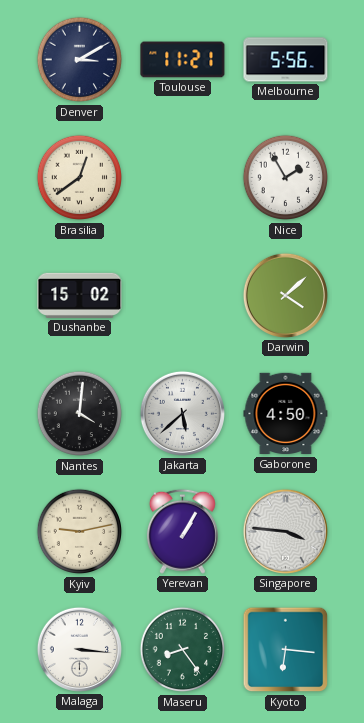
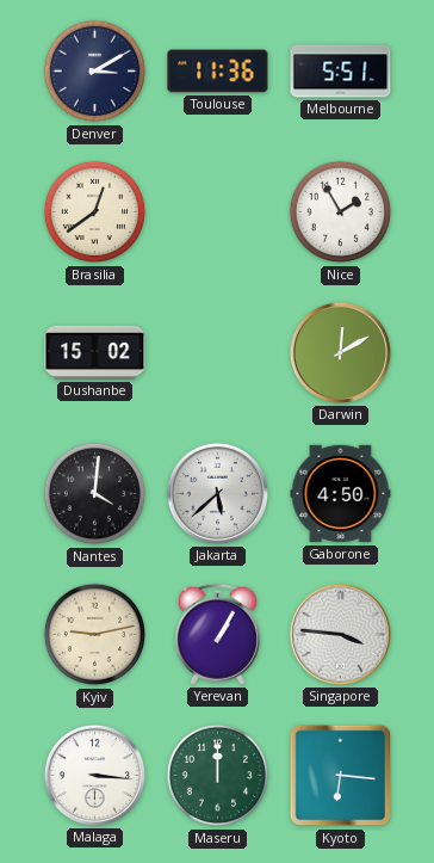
Toulouse: 11:21 -> 11:36 (218, 72)
Melbourne: 5:56 -> 5:51 (341, 72)
Darwin: 4:08 -> 12:10 (340, 352)
Maseru: 8:24 -> 12:00 (218, 776)
